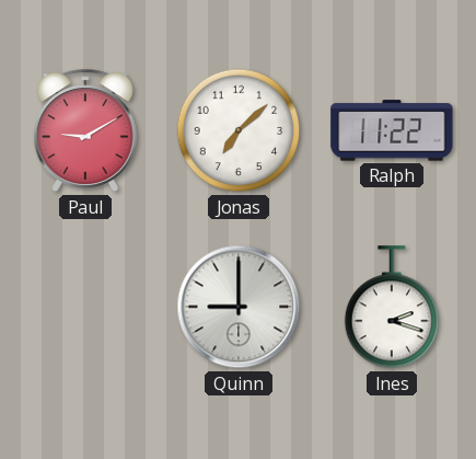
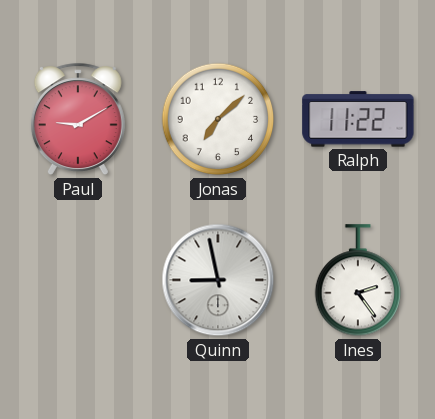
Quinn: 9:00 -> 8:58 (218, 280)
Ines: 2:18 -> 2:24 (357, 281)
